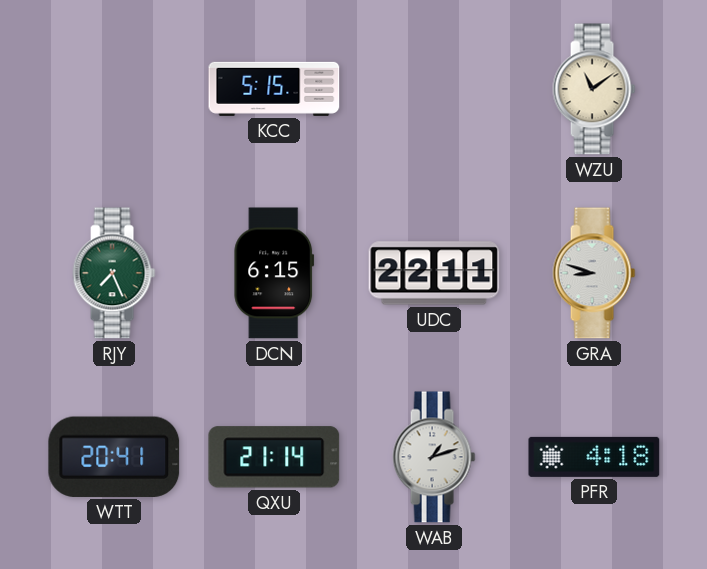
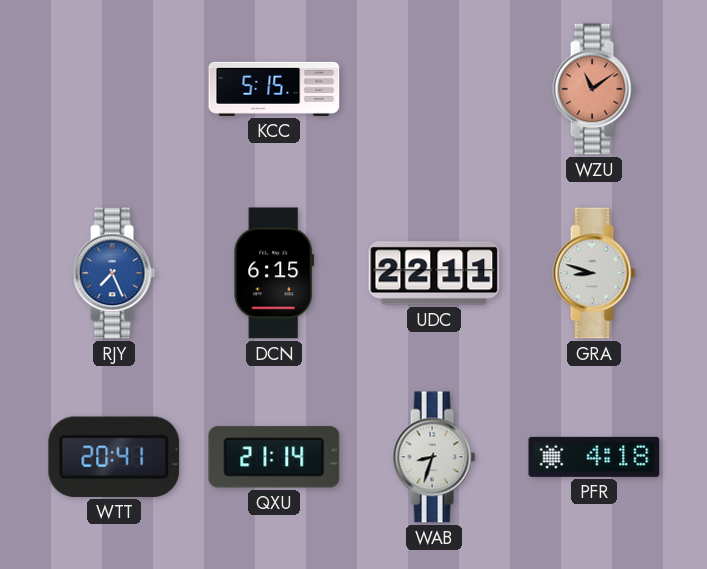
WZU dial: cream -> salmon (594, 89)
RJY dial: green -> blue (114, 273)
WAB: 1:12 -> 8:33 (434, 457)
